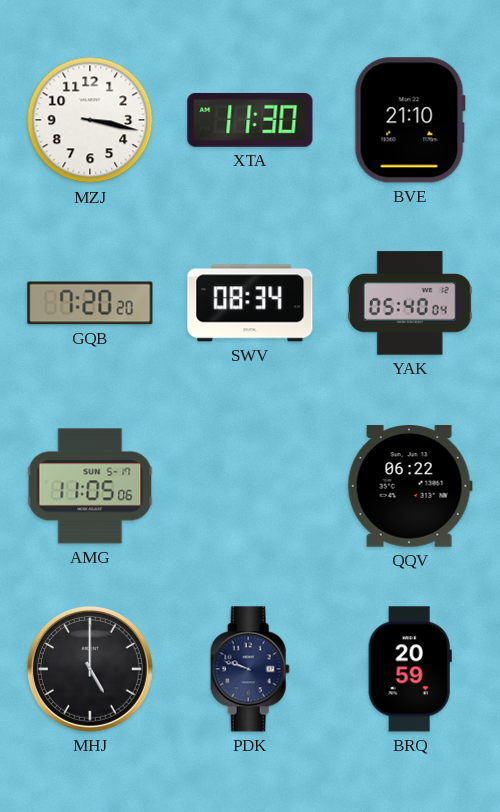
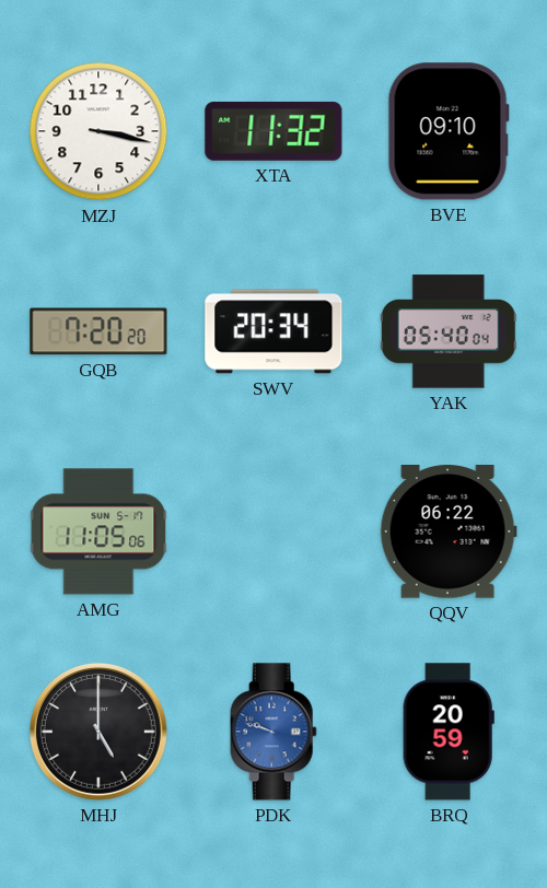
XTA: 11:30 -> 11:32 (273, 131)
BVE: 21:10 -> 09:10 (449, 131)
SWV: 08:34 -> 20:34 (273, 331)
PDK dial: navy -> blue (273, 732)
